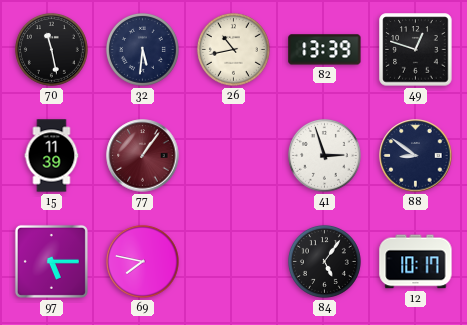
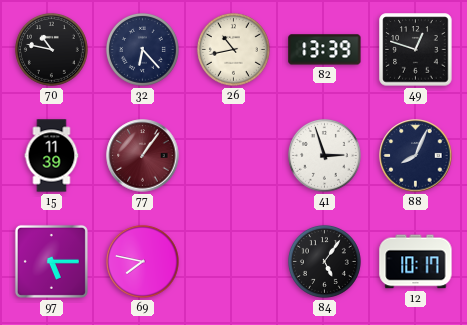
70: 11:28 -> 10:47 (51, 49)
32: 5:31 -> 6:23 (142, 49)
88: 8:51 -> 8:04 (416, 156)
